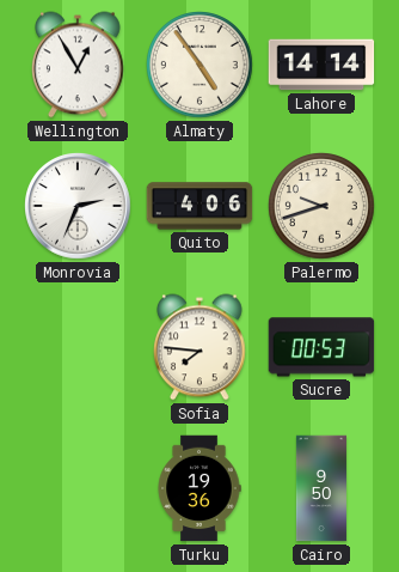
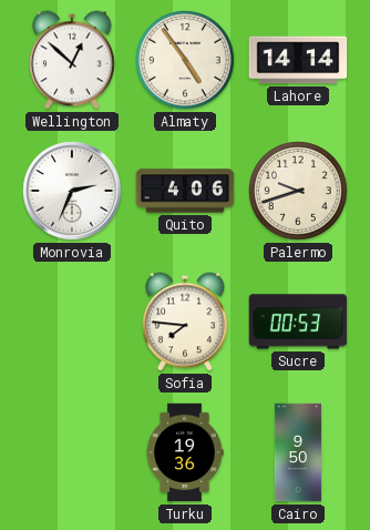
Wellington: 12:55 -> 12:52 (73, 60)
